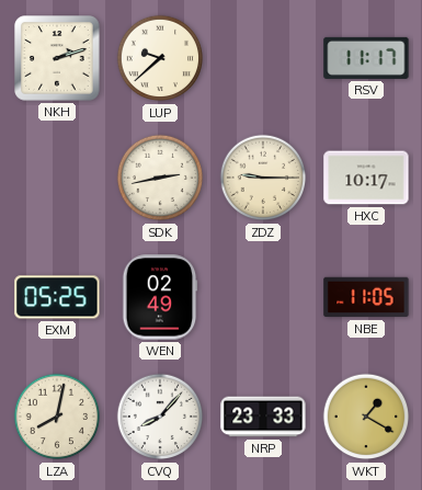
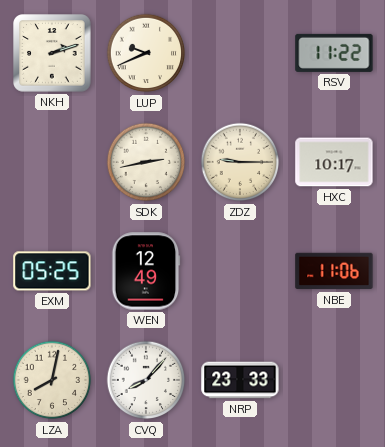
LUP: 9:38 -> 9:41 (146, 53)
RSV: 11:17 -> 11:22 (334, 53)
WEN: 02:49 -> 12:49 (146, 271)
NBE: 11:05 -> 11:06 (334, 271)
WKT: 1:20 -> none (366, 417)
